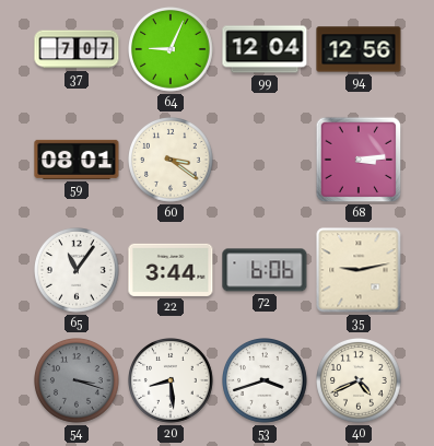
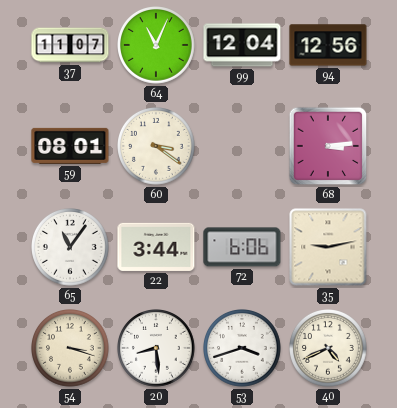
37: 7:07 -> 11:07 (70, 45)
64: 9:04 -> 11:04 (157, 46)
54 dial: grey -> cream (71, 349)
